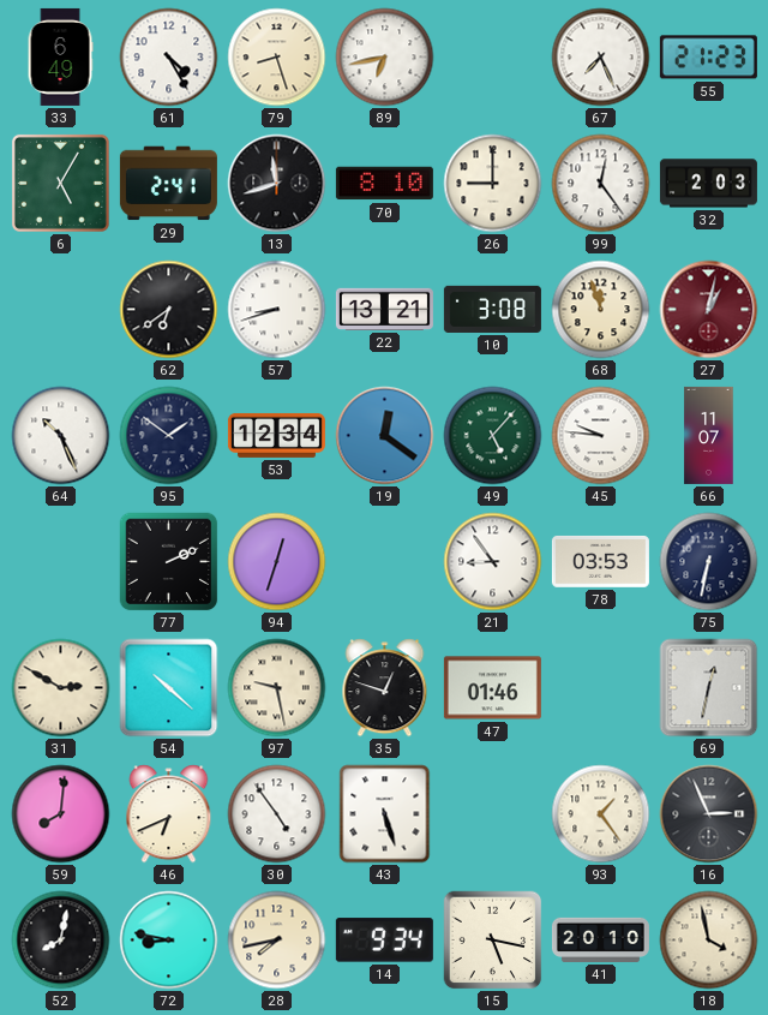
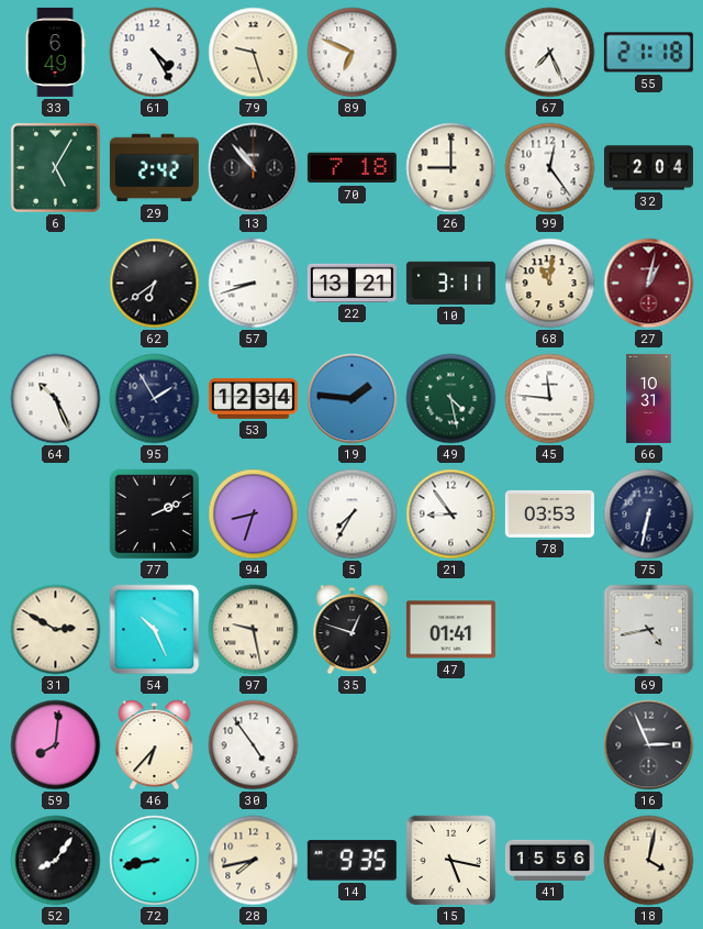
79: 8:27 -> 9:27 (254, 53)
89: 6:43 -> 6:49 (353, 53)
55: 21:23 -> 21:18 (648, 53)
29: 2:41 -> 2:42 (154, 168)
13: 11:42 -> 10:53 (254, 168)
70: 8:10 -> 7:18 (351, 168)
32: 2:03 -> 2:04 (648, 168)
10: 3:08 -> 3:11 (450, 283)
68: 11:57 -> 11:01 (550, 284)
95: 1:51 -> 1:55 (155, 399)
19: 12:21 -> 1:46 (353, 399)
49: 5:07 -> 4:28 (451, 399)
45: 9:46 -> 11:46 (550, 399)
66: 11:07 -> 10:31 (649, 398)
94: 12:33 -> 8:33 (254, 515)
5: none -> 7:35 (353, 515)
54: 10:22 -> 10:26 (155, 630)
47: 01:46 -> 01:41 (450, 630)
69: 12:32 -> 4:43 (649, 630)
46: 6:41 -> 6:37 (155, 745)
43: 5:27 -> none (385, 814)
93: 1:24 -> none (601, 814)
52: 8:02 -> 8:06 (56, 861)
72: 8:47 -> 8:43 (155, 861)
14: 9:34 -> 9:35 (351, 861)
41: 20:10 -> 15:56 (549, 860)
18: 3:58 -> 4:02 (649, 861)
